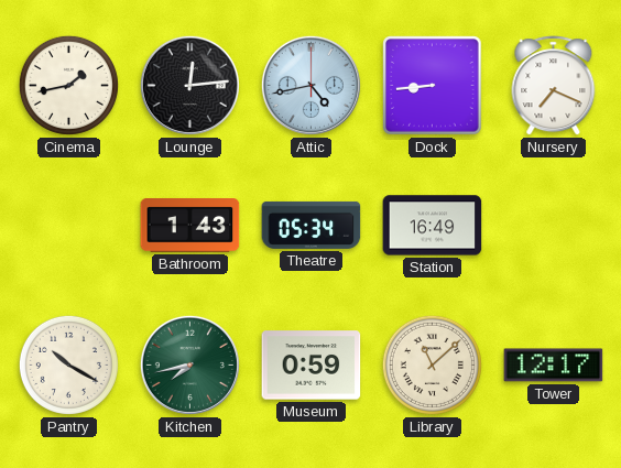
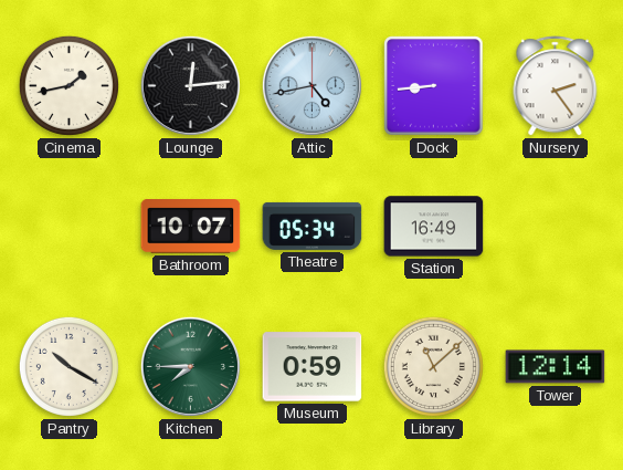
Nursery: 7:19 -> 2:24 (556, 86)
Bathroom: 1:43 -> 10:07 (191, 227)
Kitchen: 7:43 -> 7:45 (190, 366)
Tower: 12:17 -> 12:14 (556, 367)
